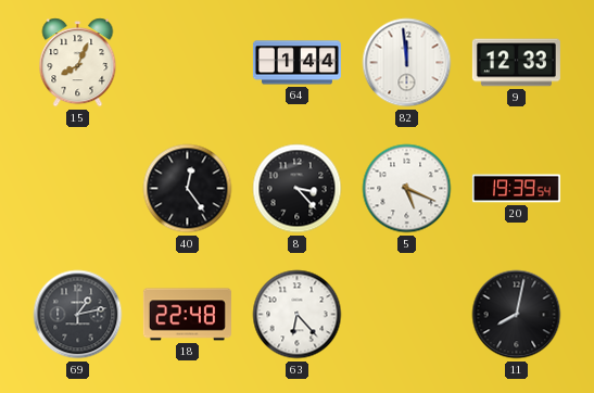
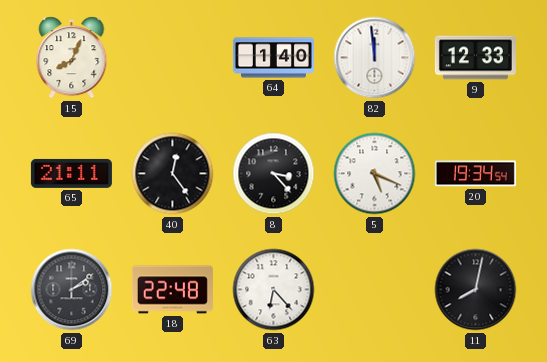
64: 1:44 -> 1:40 (273, 58)
65: none -> 21:11 (71, 173)
20: 19:39 -> 19:34 (475, 174)
69: 1:13 -> 2:09 (72, 290)
